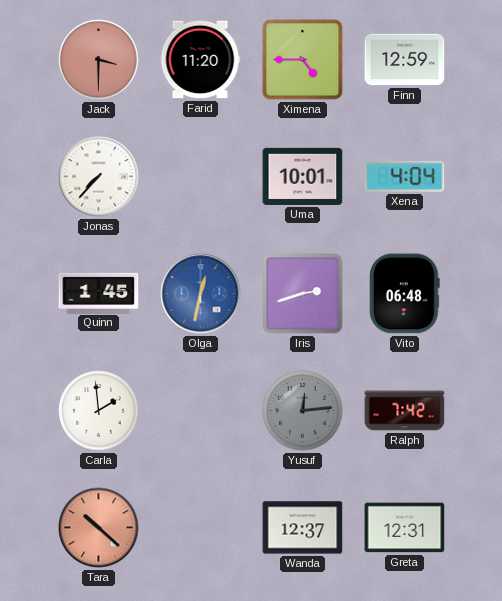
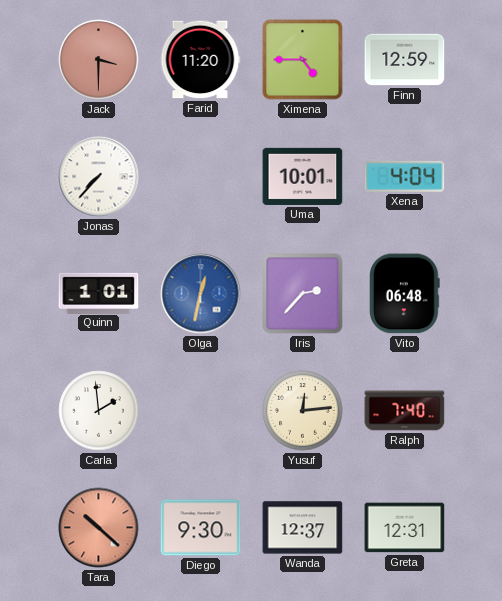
Quinn: 1:45 -> 1:01 (99, 293)
Iris: 2:42 -> 2:37 (303, 294)
Yusuf dial: grey -> cream (303, 411)
Ralph: 7:42 -> 7:40 (405, 411)
Diego: none -> 9:30 (201, 528)
